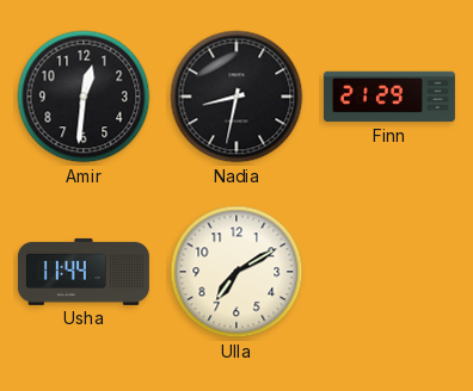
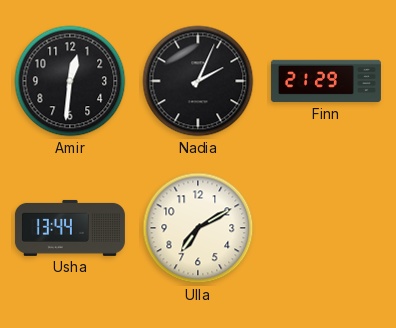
Nadia: 8:32 -> 2:04 (198, 81)
Usha: 11:44 -> 13:44 (70, 228)
